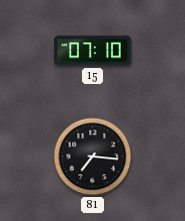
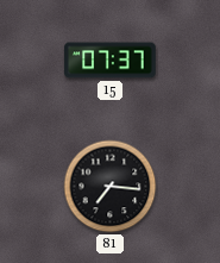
15: 07:10 -> 07:37 (111, 61)
